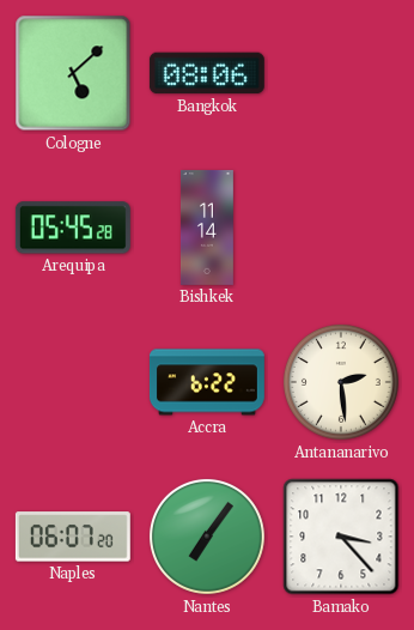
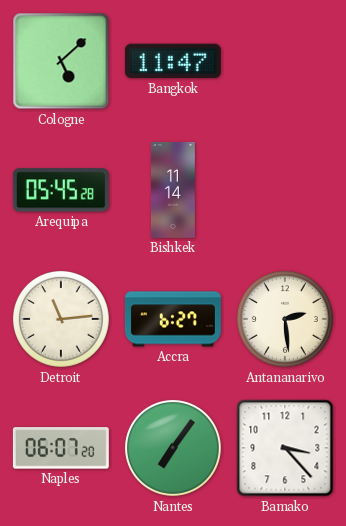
Bangkok: 08:06 -> 11:47 (173, 61)
Detroit: none -> 11:14 (61, 319)
Accra: 6:22 -> 6:27 (173, 319)
